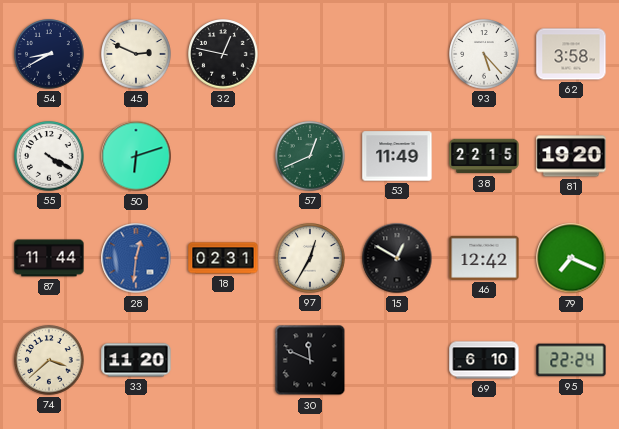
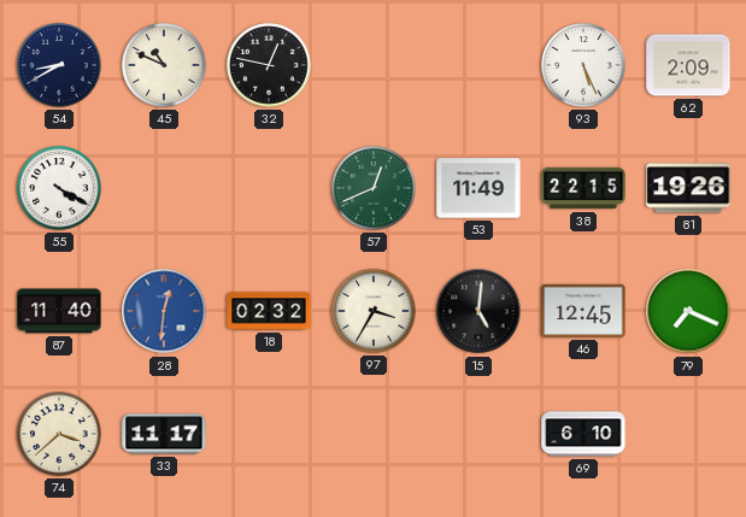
45: 2:49 -> 10:49 (164, 65)
93: 5:23 -> 5:26 (583, 65)
62: 3:58 -> 2:09 (688, 65)
50: 6:12 -> none (136, 156)
81: 19:20 -> 19:26 (688, 188)
87: 11:44 -> 11:40 (59, 311)
18: 02:31 -> 02:32 (269, 311)
97: 12:35 -> 3:35 (374, 311)
15: 12:50 -> 5:01 (478, 311)
46: 12:42 -> 12:45 (583, 311)
33: 11:20 -> 11:17 (164, 434)
30: 11:49 -> none (310, 360)
95: 22:24 -> none (571, 360)
